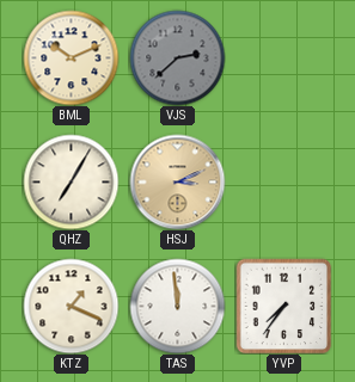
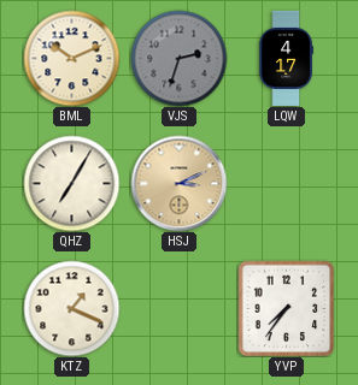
VJS: 2:38 -> 2:33 (178, 58)
LQW: none -> 4:17 (286, 58)
TAS: 11:59 -> none (177, 306)
